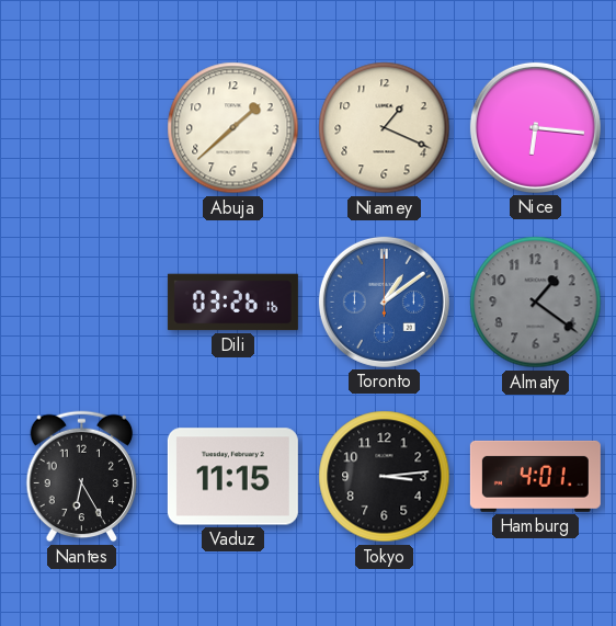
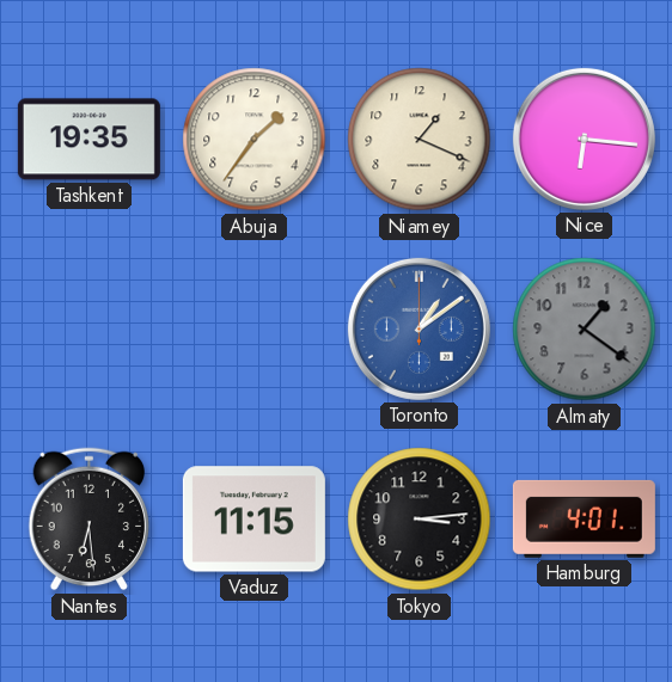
Tashkent: none -> 19:35 (88, 140)
Abuja: 1:38 -> 1:36 (255, 140)
Dili: 03:26 -> none (232, 303)
Nantes: 6:25 -> 6:29 (90, 520)
